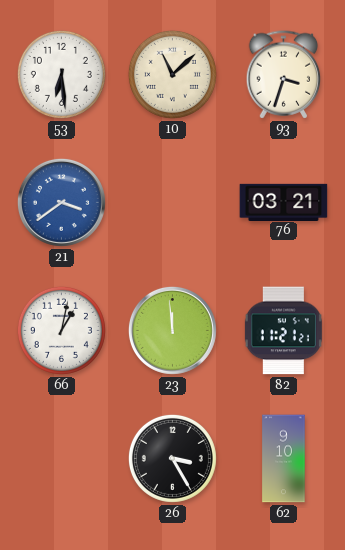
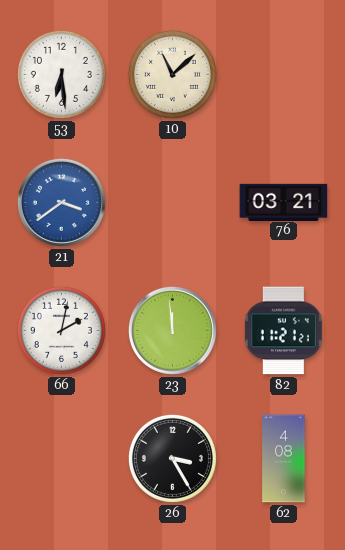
93: 3:33 -> none (284, 75)
66: 1:02 -> 2:02 (61, 330)
62: 9:10 -> 4:08 (284, 459)
